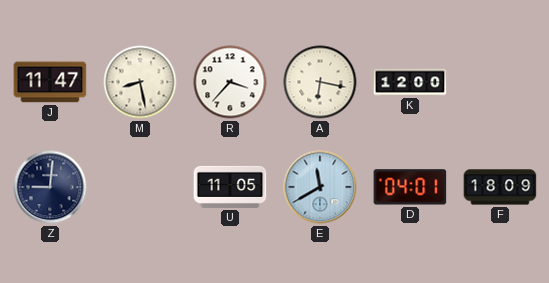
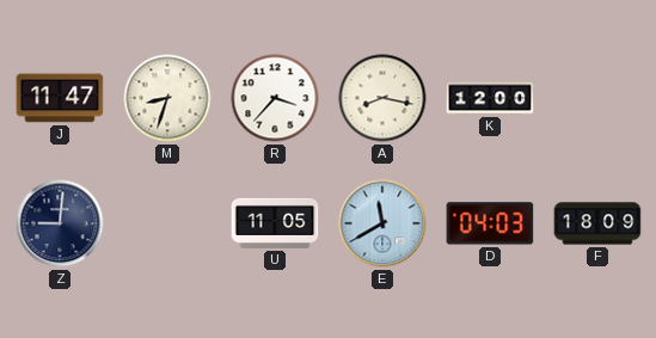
M: 8:28 -> 8:33 (167, 98)
A: 6:17 -> 8:17 (382, 98)
D: 04:01 -> 04:03 (490, 223)
